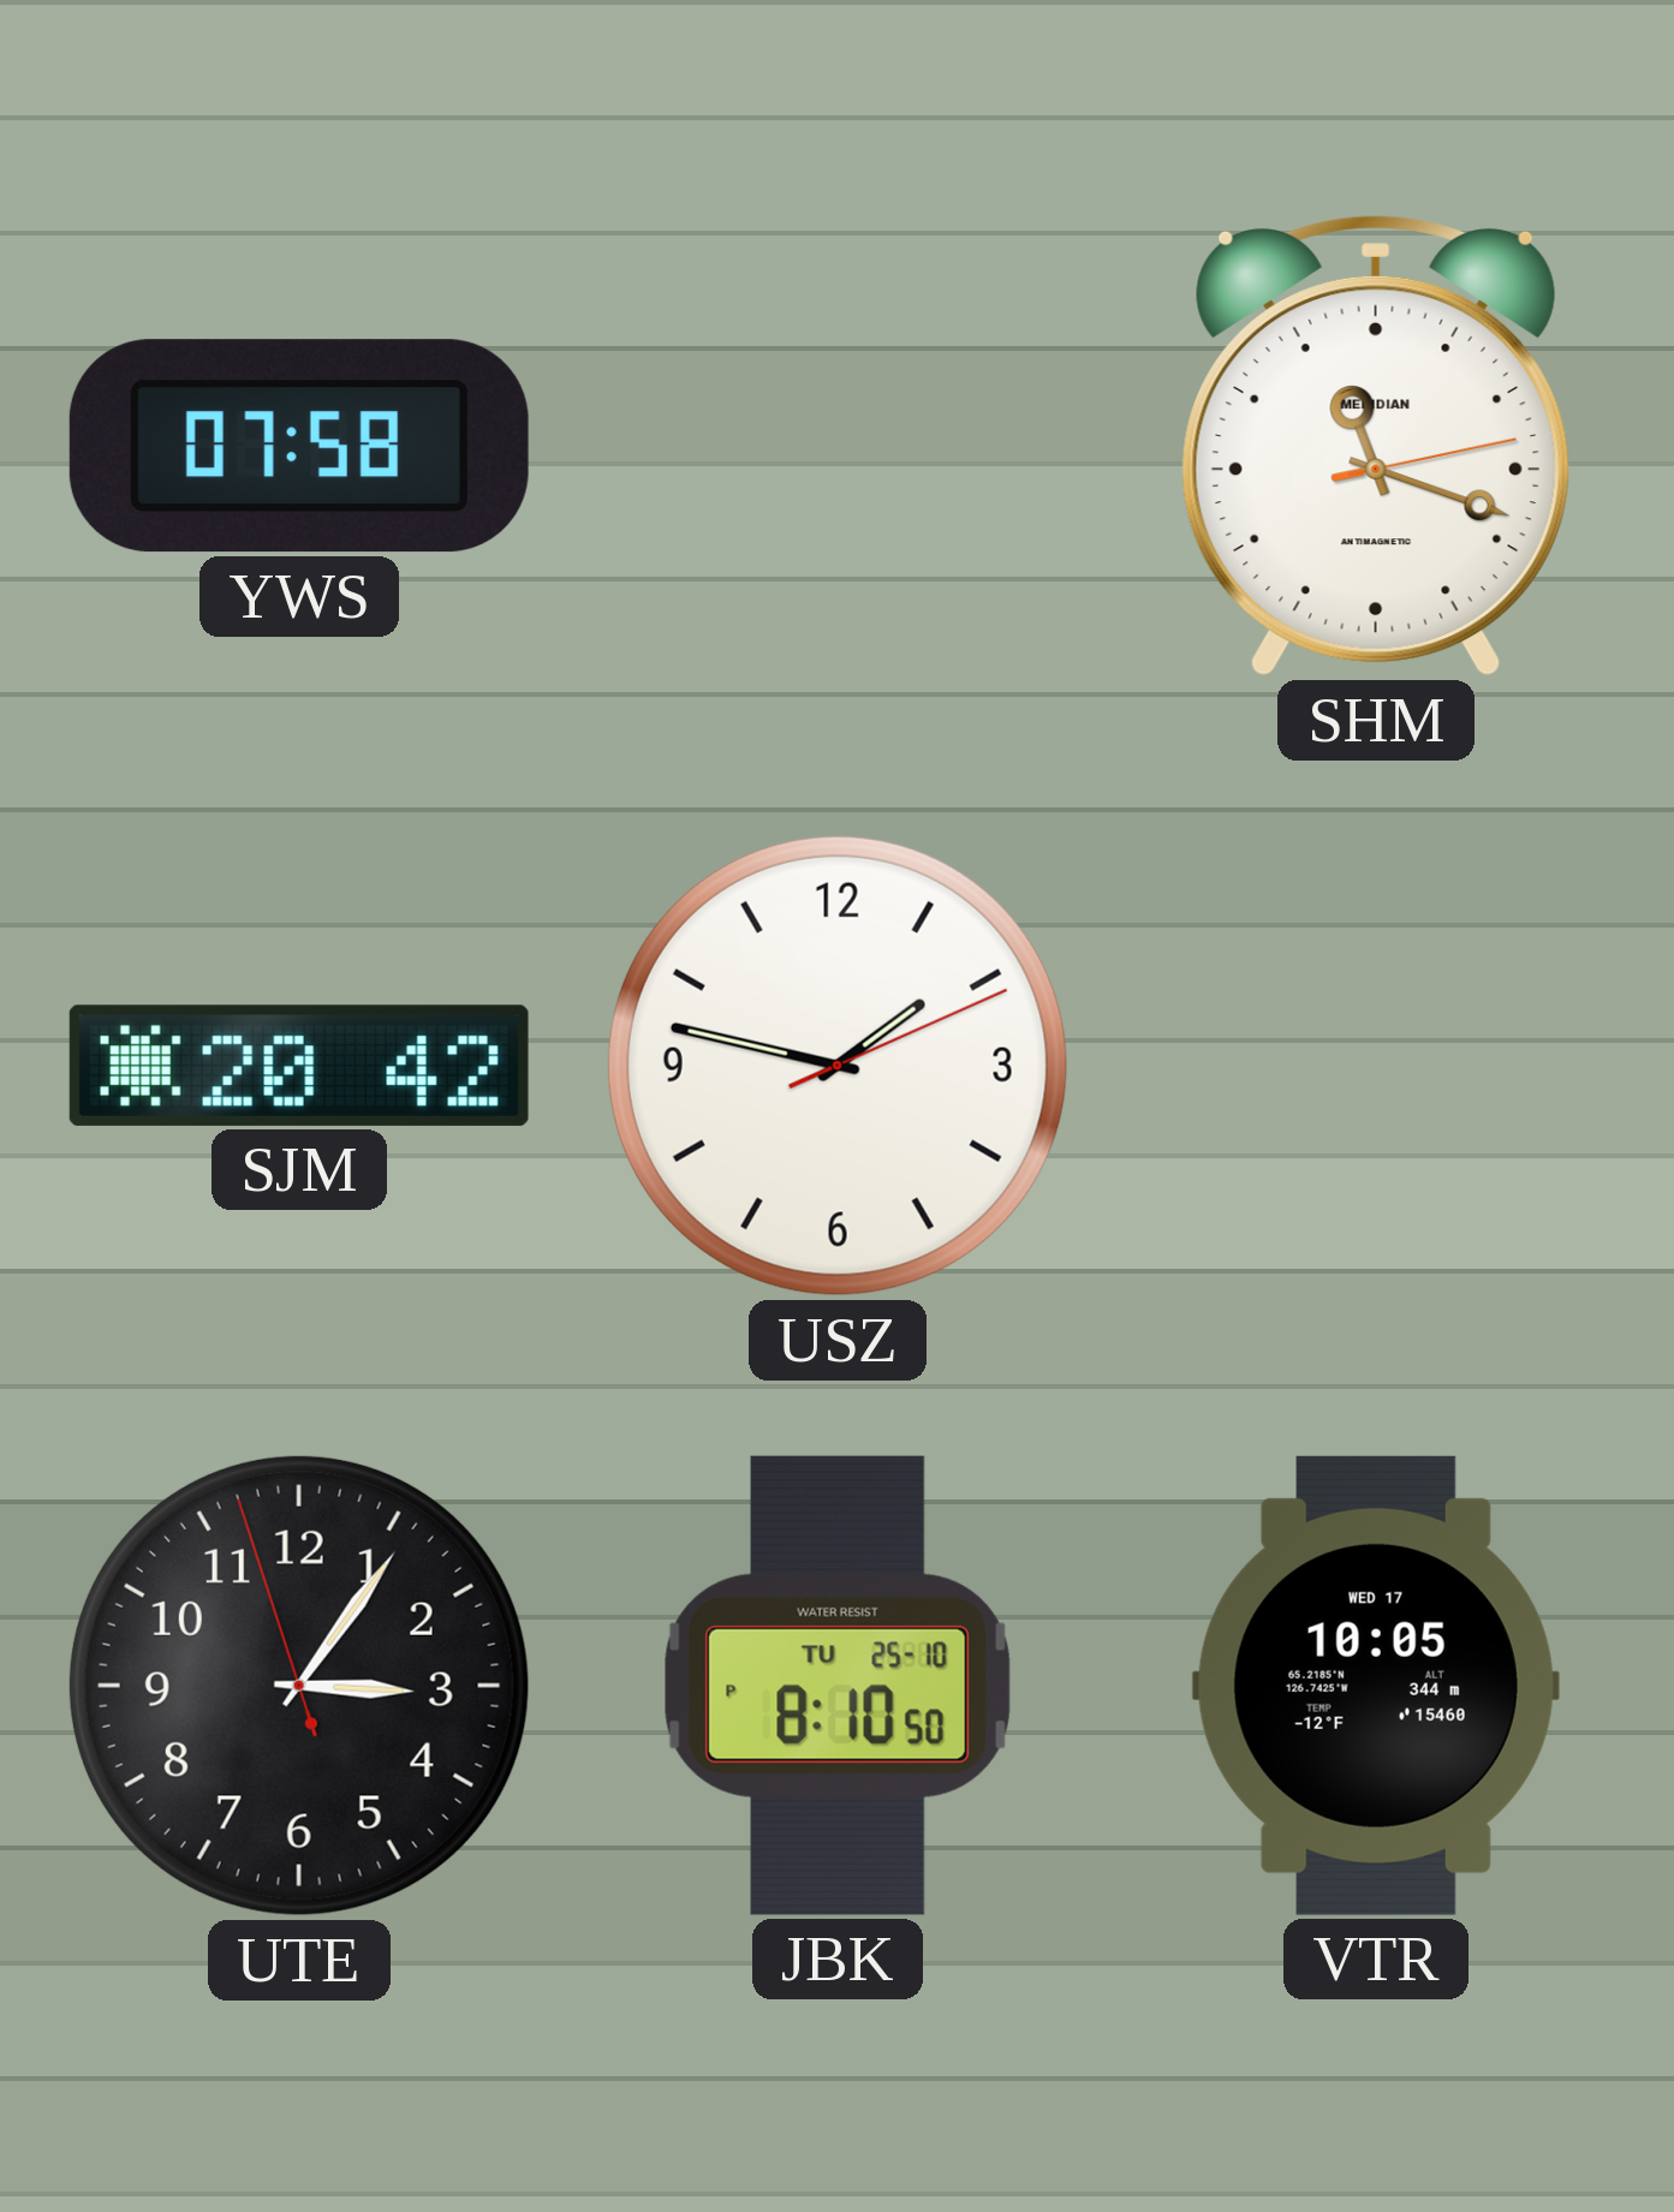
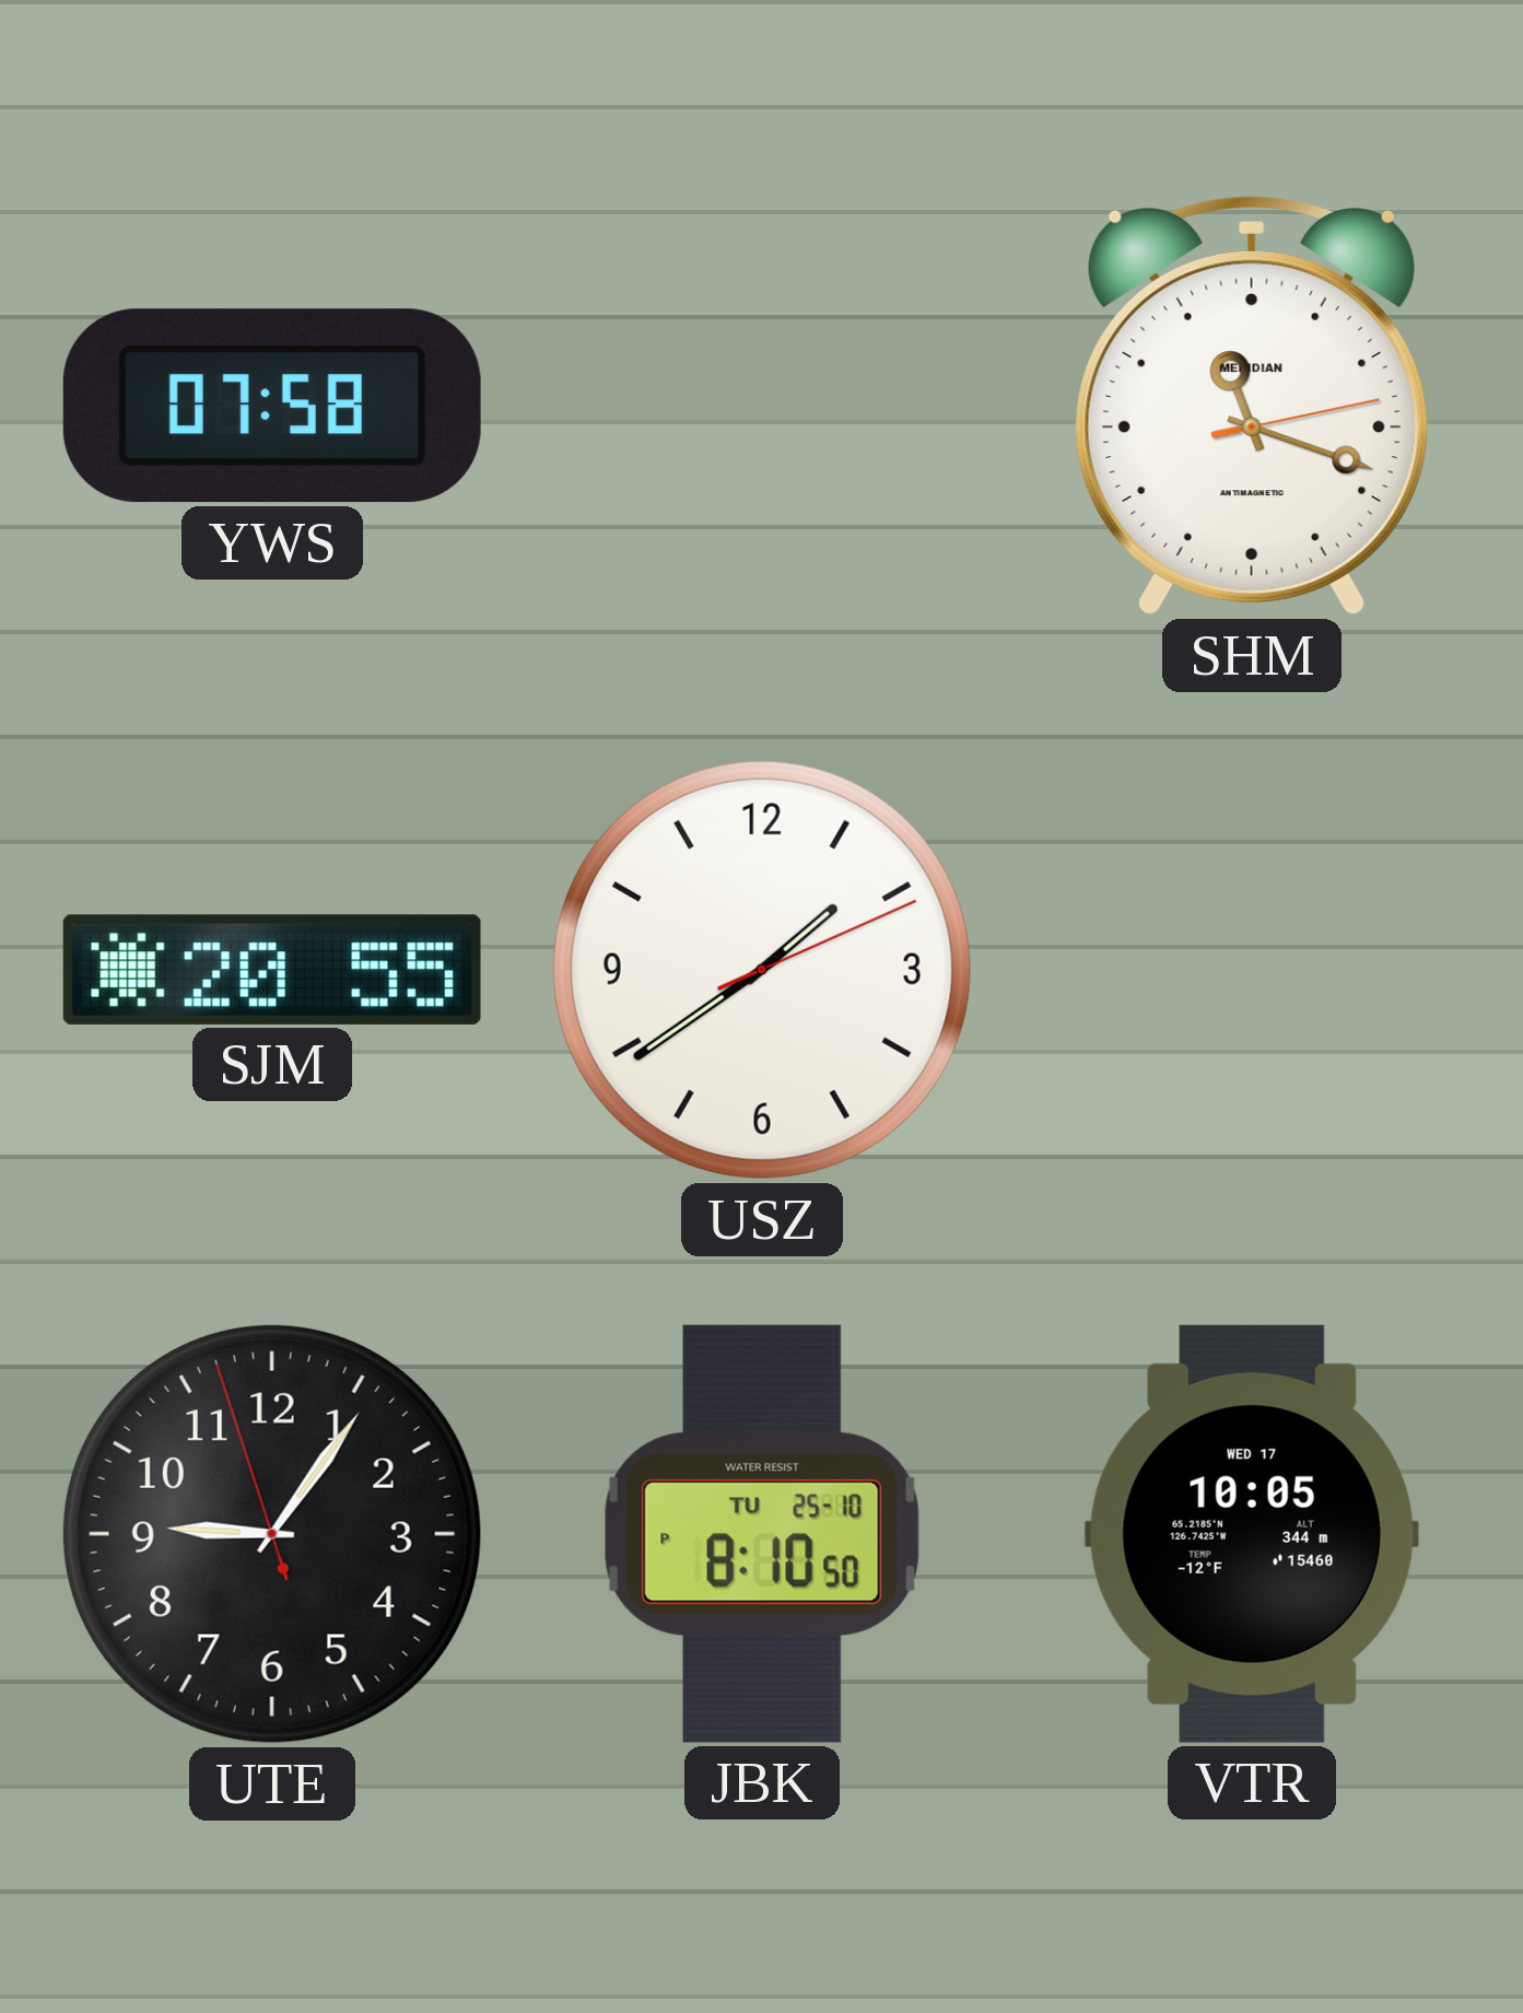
SJM: 20:42 -> 20:55 (272, 970)
USZ: 1:47 -> 1:39 (762, 970)
UTE: 3:05 -> 9:05 (272, 1534)
